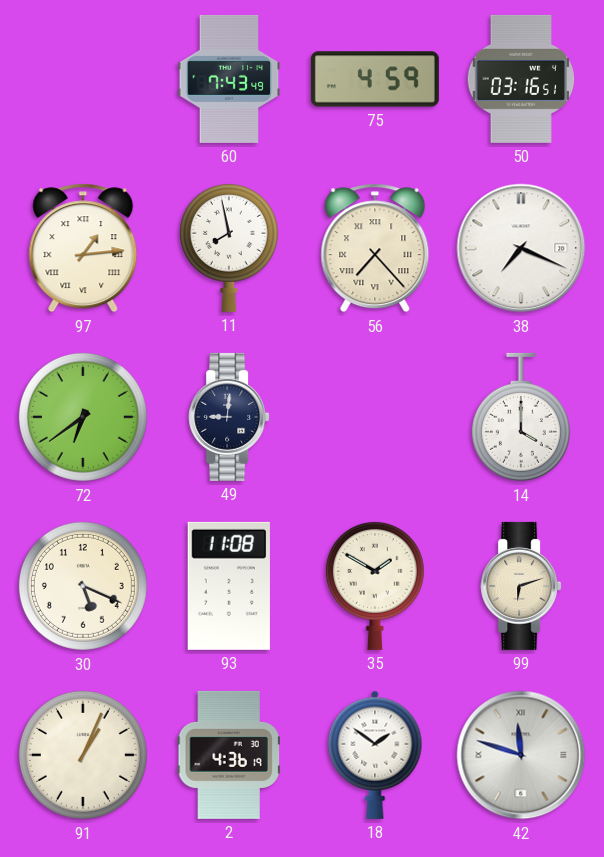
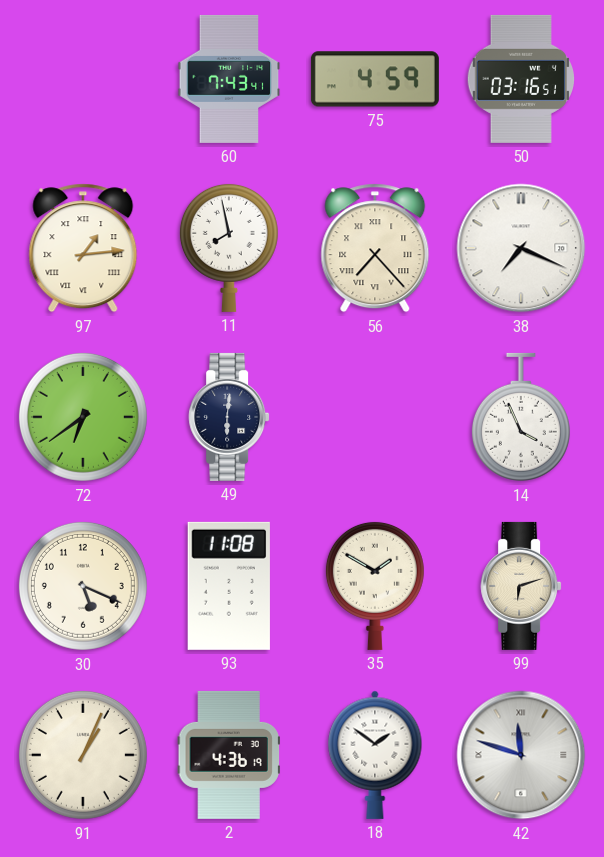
60: 7:43:49 -> 7:43:41 (229, 79)
49: 9:01 -> 6:01 (229, 417)
14: 4:00 -> 3:56 (521, 417)
